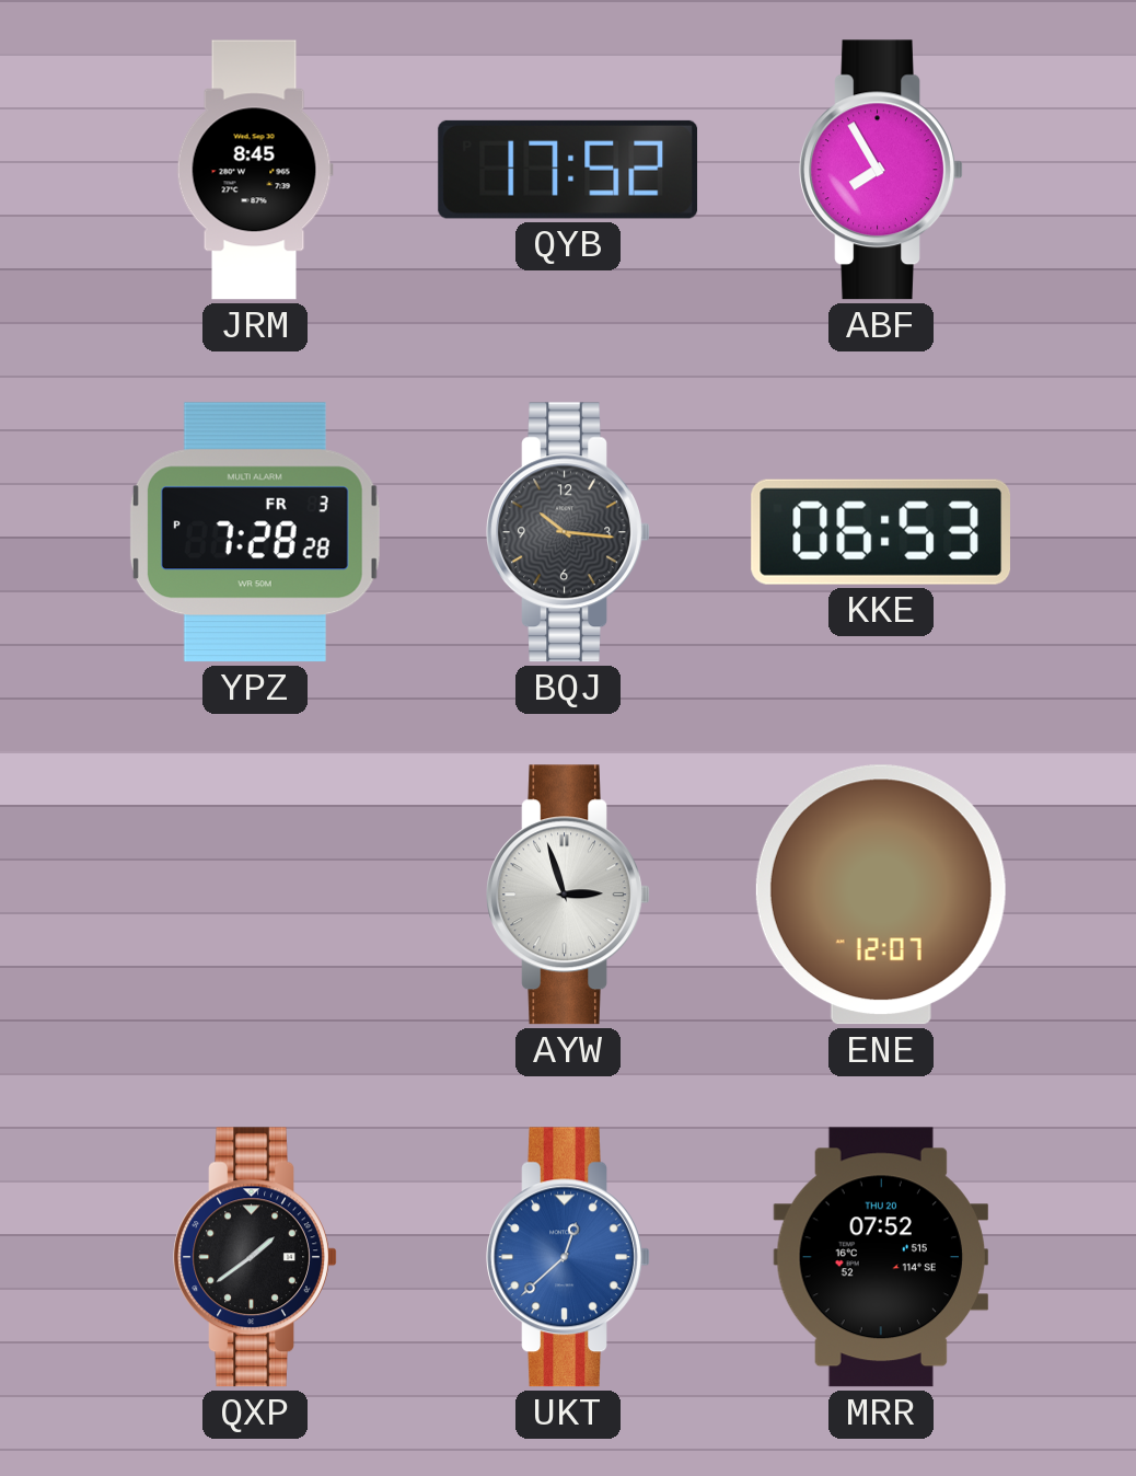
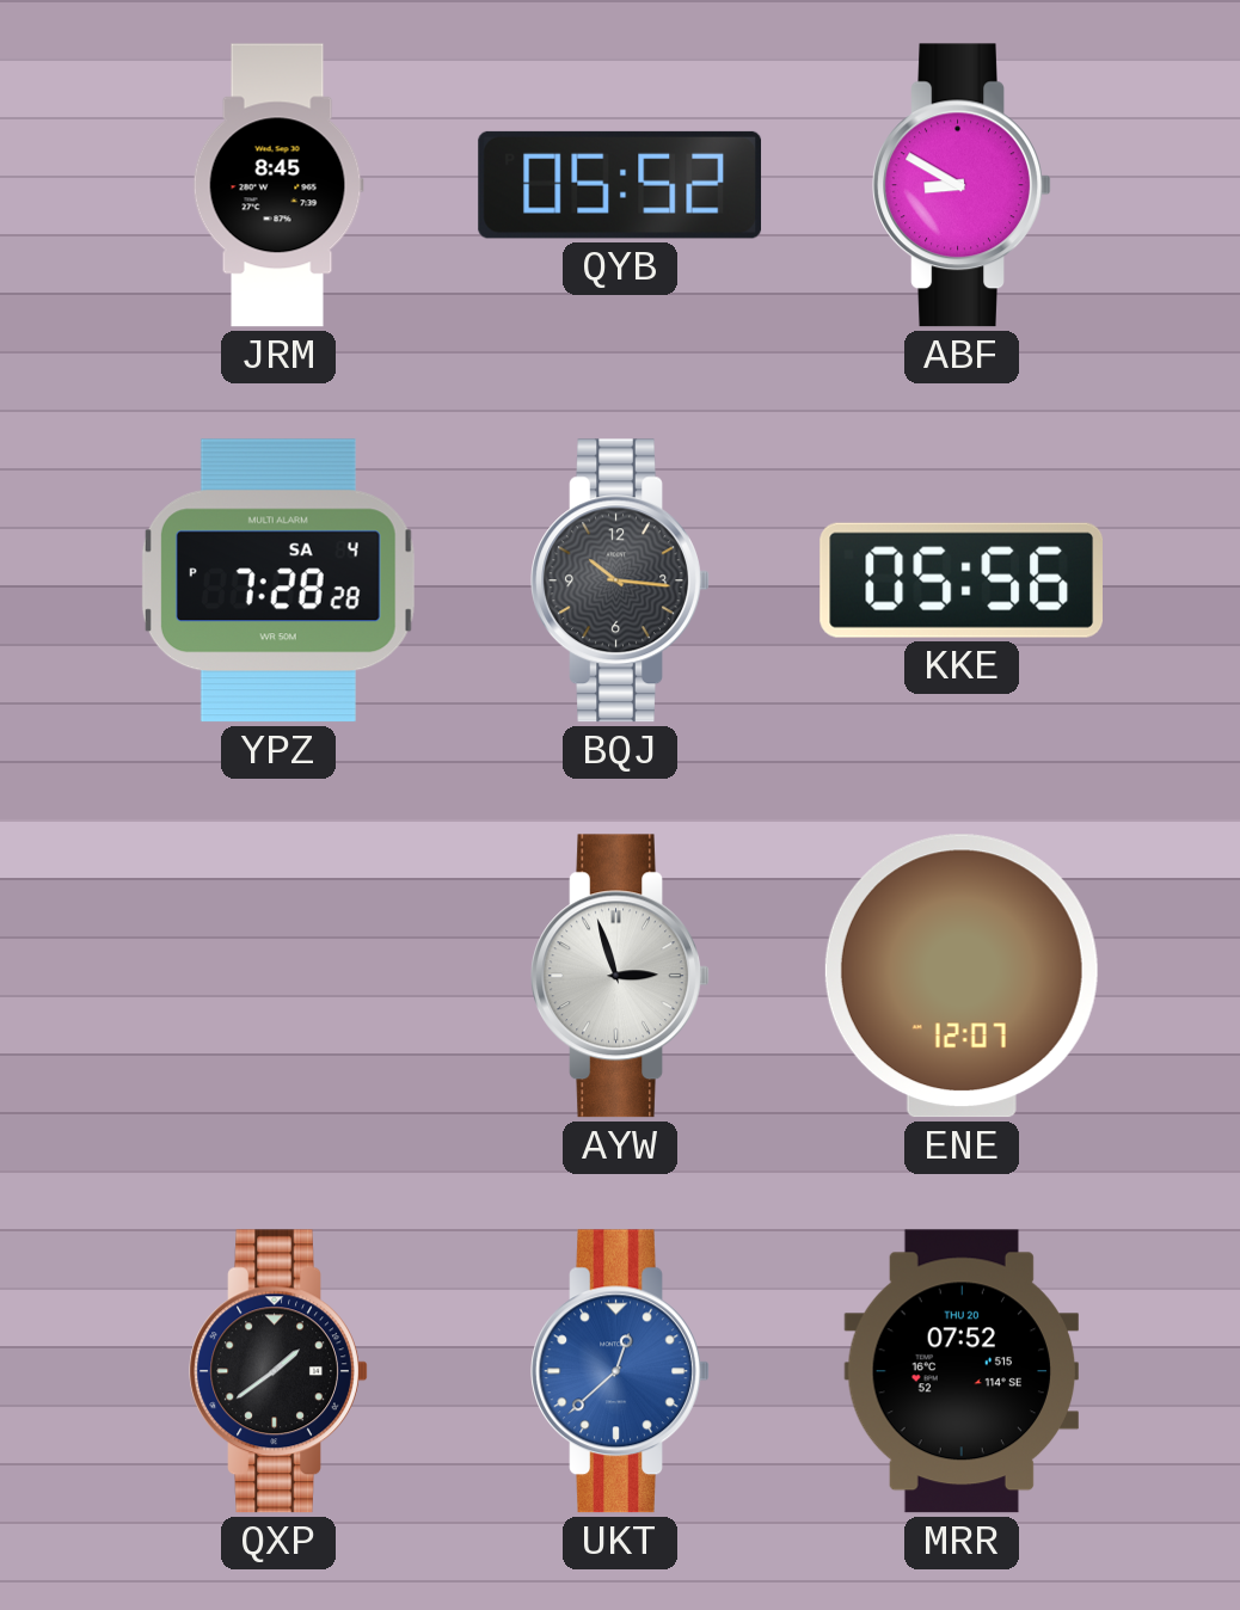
QYB: 17:52 -> 05:52 (620, 185)
ABF: 7:55 -> 8:50 (962, 185)
YPZ date: FR 3 -> SA 4 (278, 580)
KKE: 06:53 -> 05:56 (960, 580)
